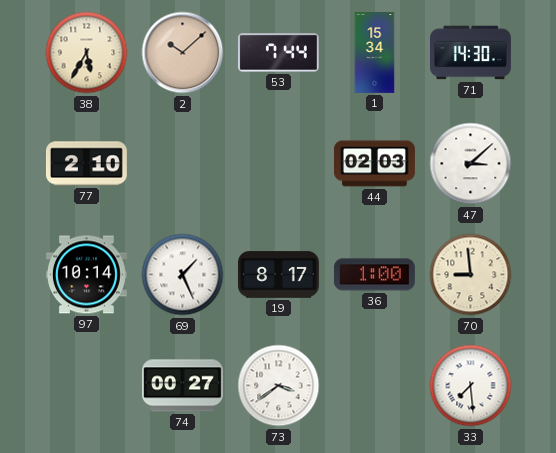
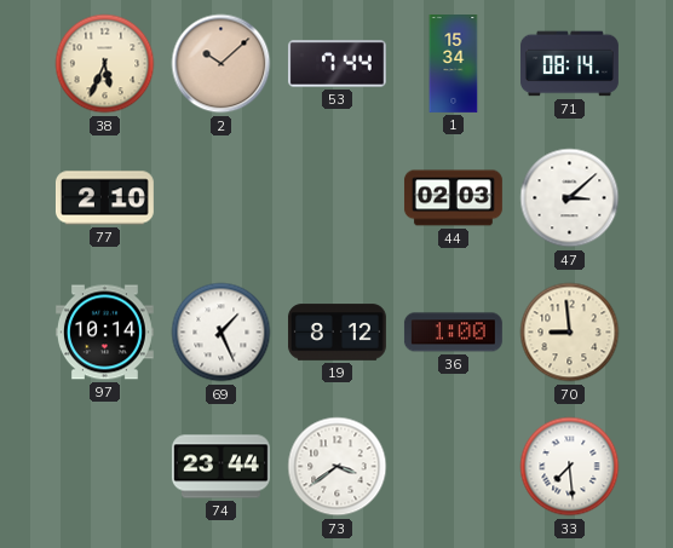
38: 5:35 -> 5:34 (105, 64)
71: 14:30 -> 08:14 (570, 64)
19: 8:17 -> 8:12 (336, 333)
74: 00:27 -> 23:44 (220, 467)
